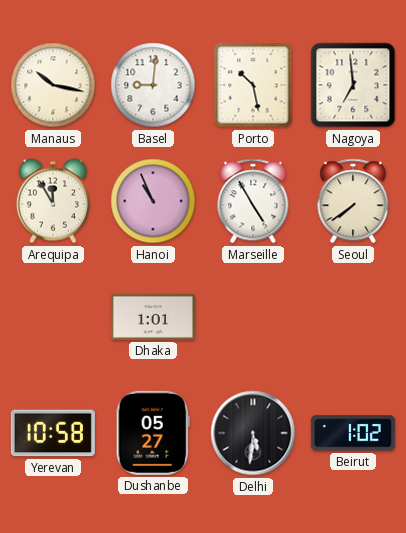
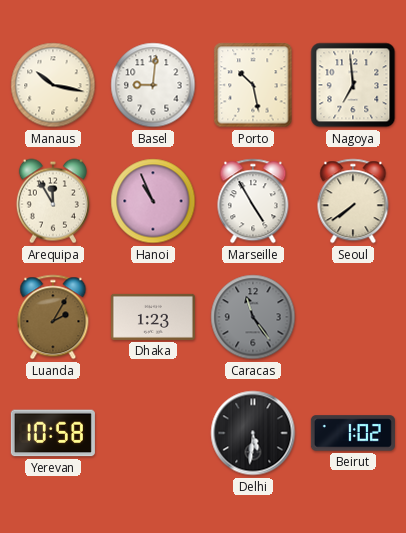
Luanda: none -> 2:05 (53, 317)
Dhaka: 1:01 -> 1:23 (153, 317)
Caracas: none -> 11:24 (253, 317)
Dushanbe: 05:27 -> none (153, 433)
